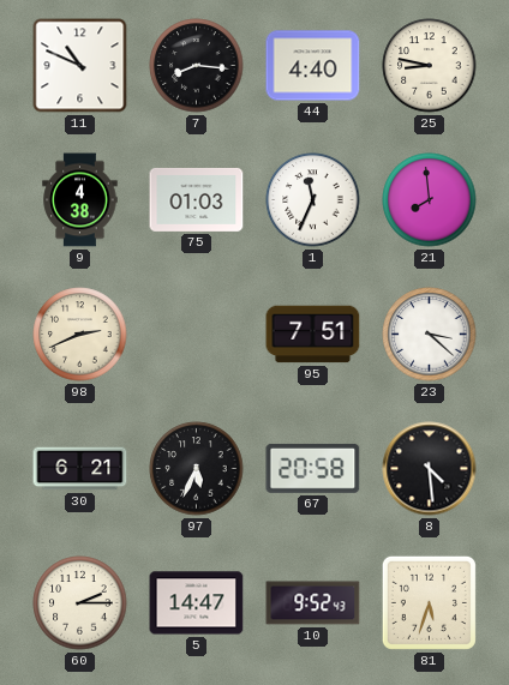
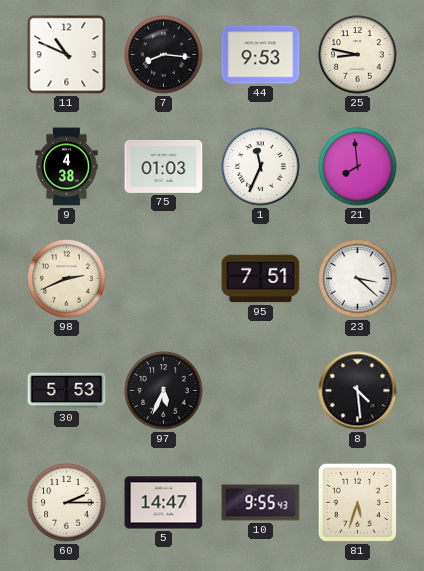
44: 4:40 -> 9:53 (261, 55)
30: 6:21 -> 5:53 (67, 391)
67: 20:58 -> none (313, 468)
10: 9:52 -> 9:55 (261, 503)
